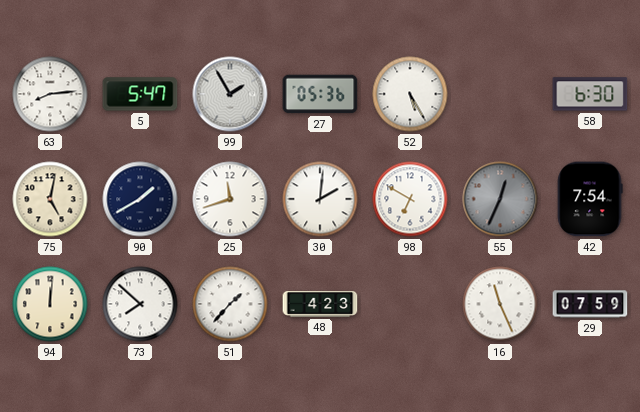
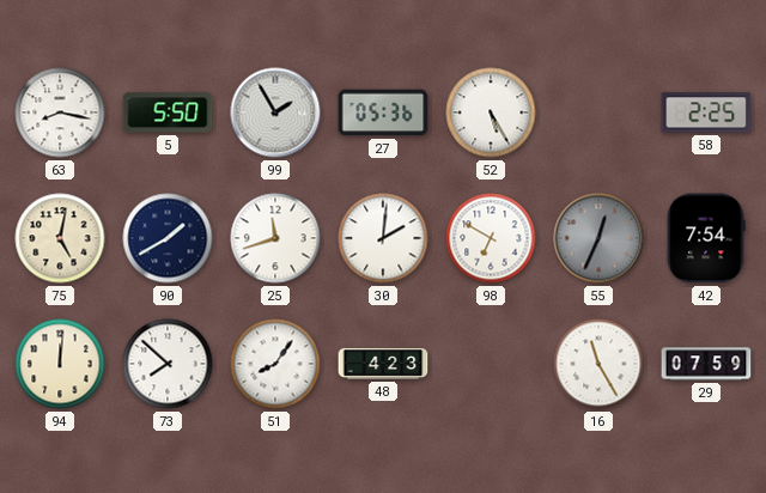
63: 8:14 -> 8:17 (60, 112)
5: 5:47 -> 5:50 (168, 112)
58: 6:30 -> 2:25 (706, 112)
51: 1:37 -> 8:06 (275, 364)
16: 11:26 -> 11:25 (598, 364)
